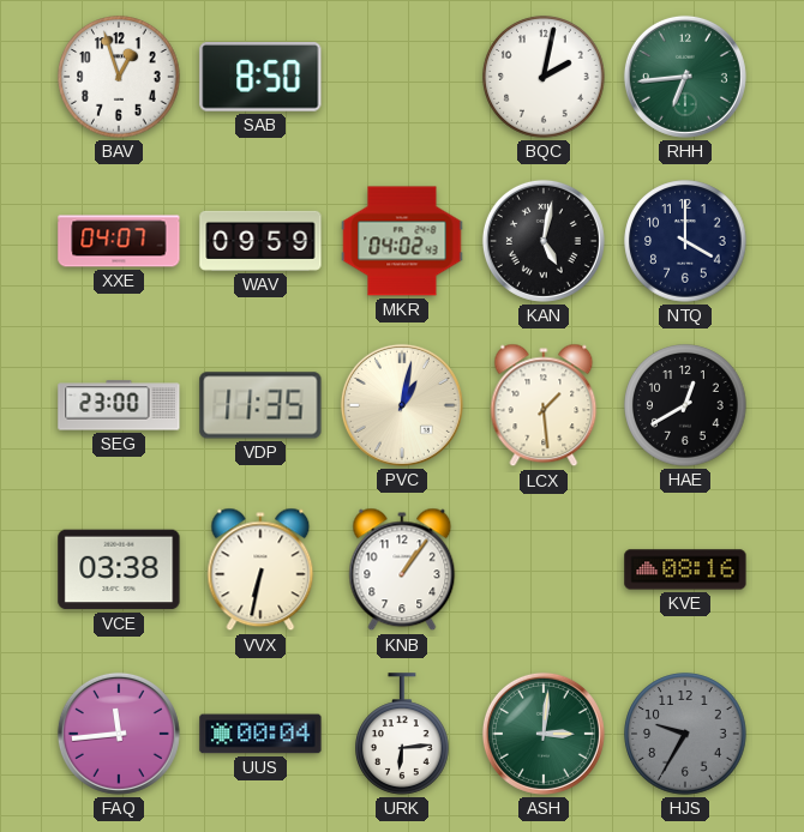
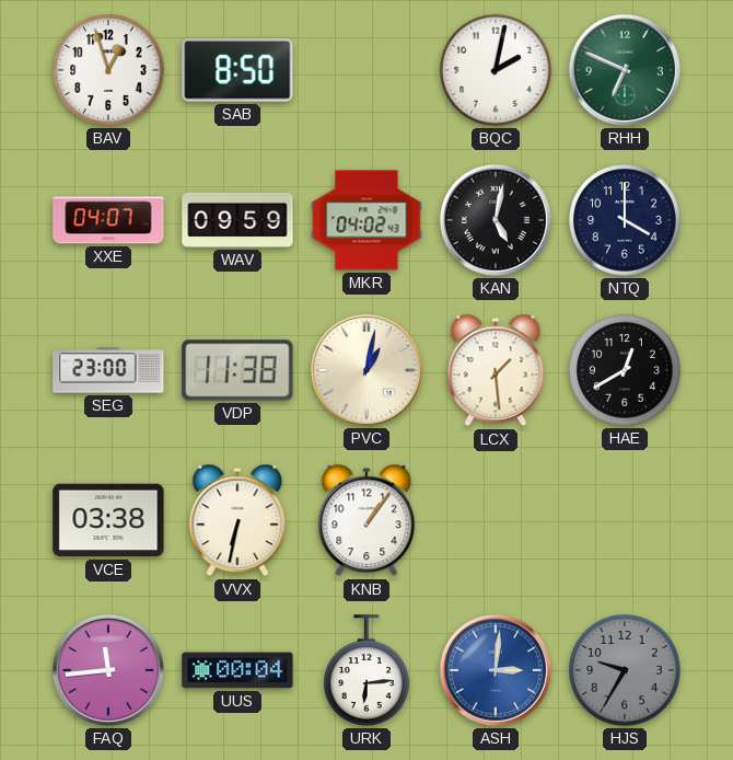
RHH: 6:44 -> 6:49 (625, 70)
VDP: 11:35 -> 11:38 (237, 370)
KVE: 08:16 -> none (685, 569)
ASH dial: green -> blue (496, 670)
